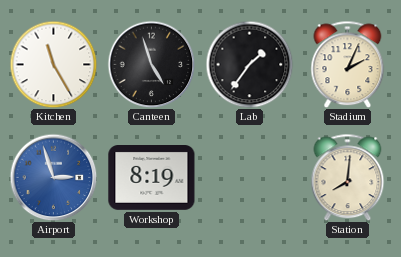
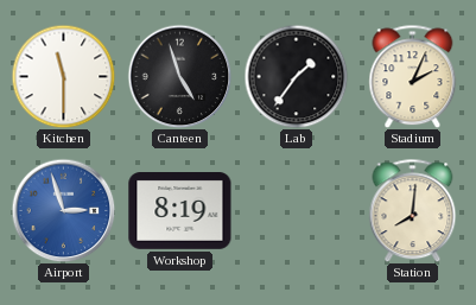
Kitchen: 11:25 -> 11:30 (63, 76)
